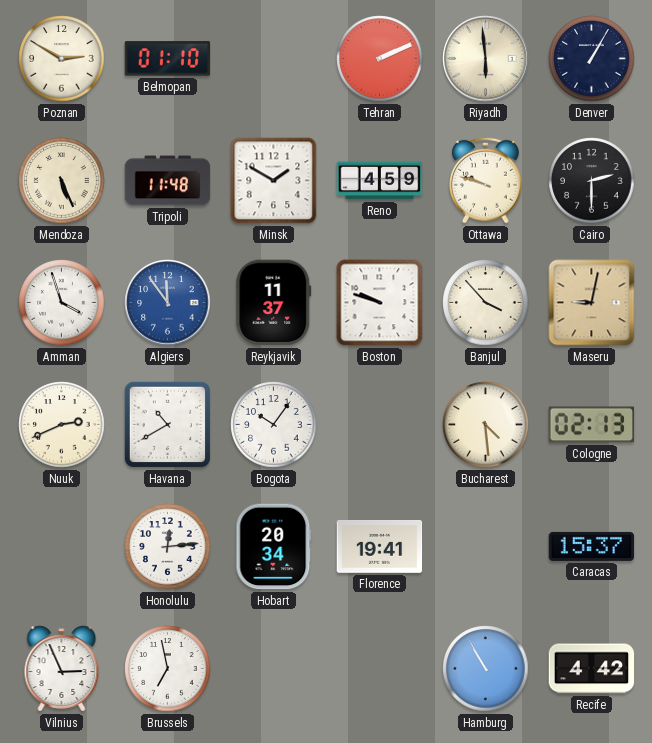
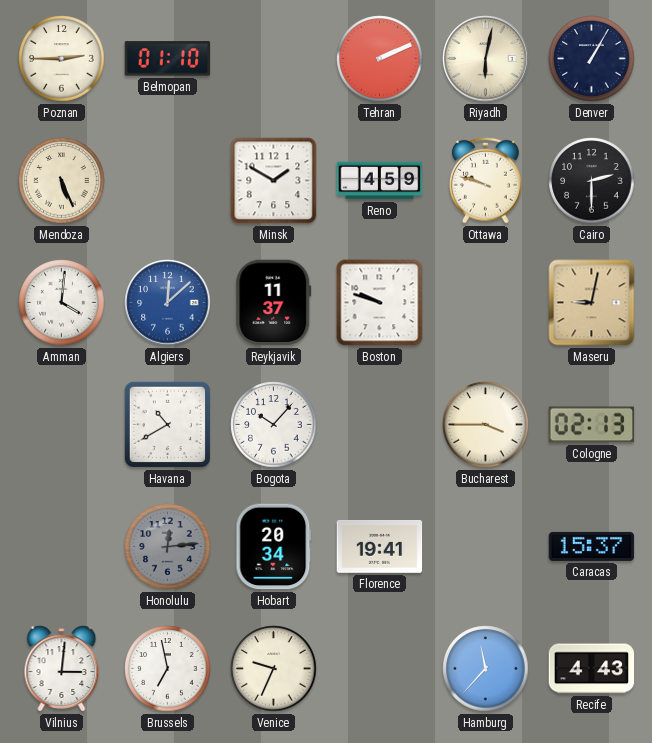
Poznan: 2:50 -> 2:45 (62, 59)
Riyadh: 5:59 -> 6:02 (486, 59)
Tripoli: 11:48 -> none (168, 181)
Amman: 3:57 -> 4:01 (62, 303)
Algiers: 11:54 -> 12:08 (168, 303)
Banjul: 3:53 -> none (486, 303)
Nuuk: 2:41 -> none (62, 425)
Bogota: 10:06 -> 10:07 (274, 425)
Bucharest: 4:29 -> 3:45 (486, 425)
Honolulu dial: white -> grey (168, 547)
Vilnius: 2:56 -> 3:01 (62, 669)
Venice: none -> 9:34 (274, 669)
Hamburg: 10:55 -> 11:37 (486, 669)
Recife: 4:42 -> 4:43 (592, 669)
